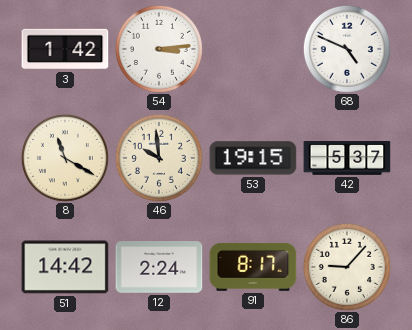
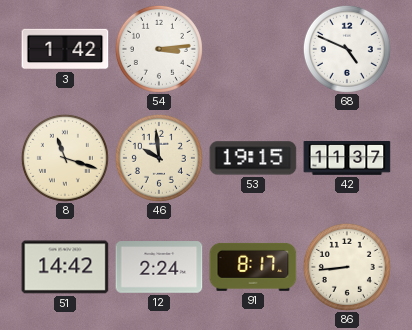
8: 11:20 -> 11:18 (65, 158)
42: 5:37 -> 11:37 (347, 159)
86: 9:07 -> 8:44 (347, 267)
